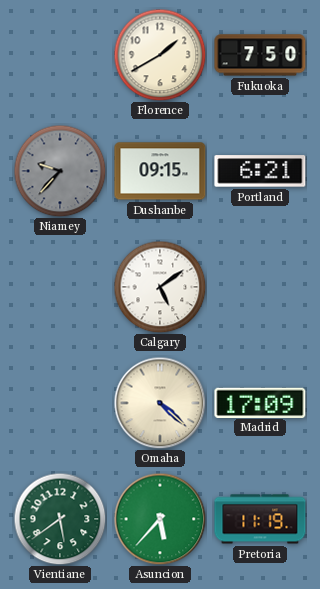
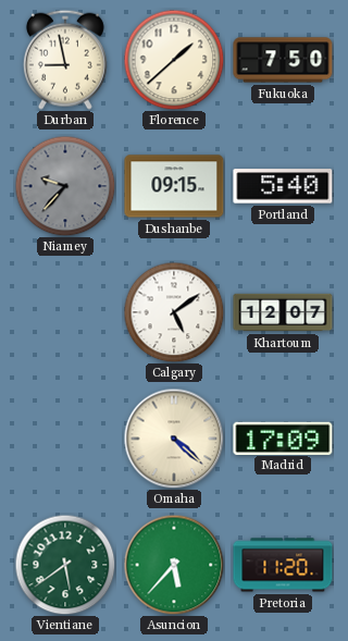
Durban: none -> 8:58 (65, 60)
Florence: 1:40 -> 1:38 (174, 60)
Portland: 6:21 -> 5:40 (283, 186)
Khartoum: none -> 12:07 (283, 312)
Pretoria: 11:19 -> 11:20 (283, 565)
